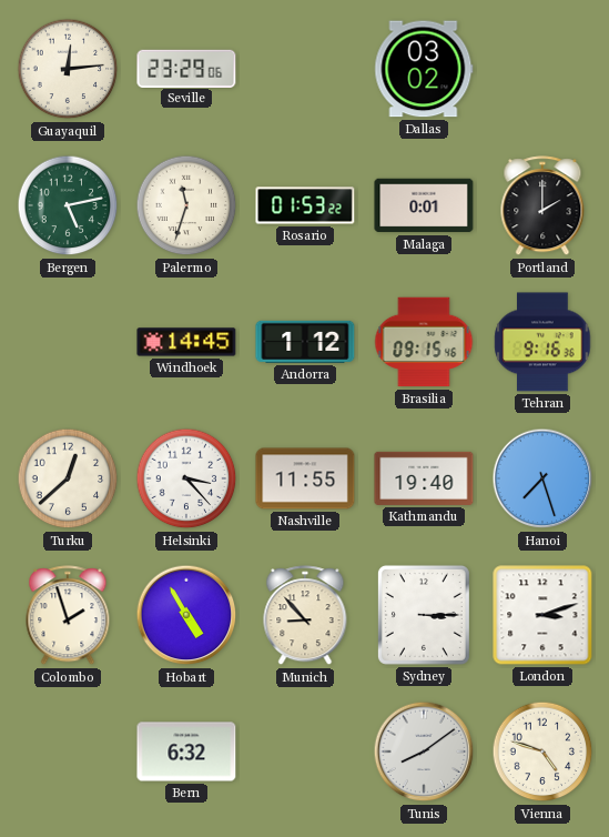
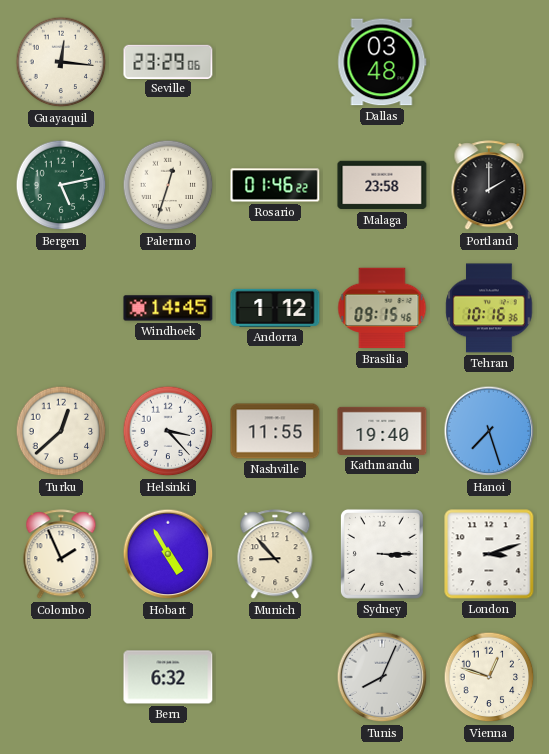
Guayaquil: 12:14 -> 12:16 (61, 62)
Dallas: 03:02 -> 03:48 (382, 62)
Palermo: 11:33 -> 12:33 (168, 185)
Rosario: 01:53 -> 01:46 (275, 185)
Malaga: 0:01 -> 23:58 (382, 185)
Tehran: 9:16 -> 10:16 (489, 308)
Colombo: 1:57 -> 1:56 (61, 555)
Tunis: 8:09 -> 8:04 (382, 677)
Vienna: 4:48 -> 12:48 (489, 677)
